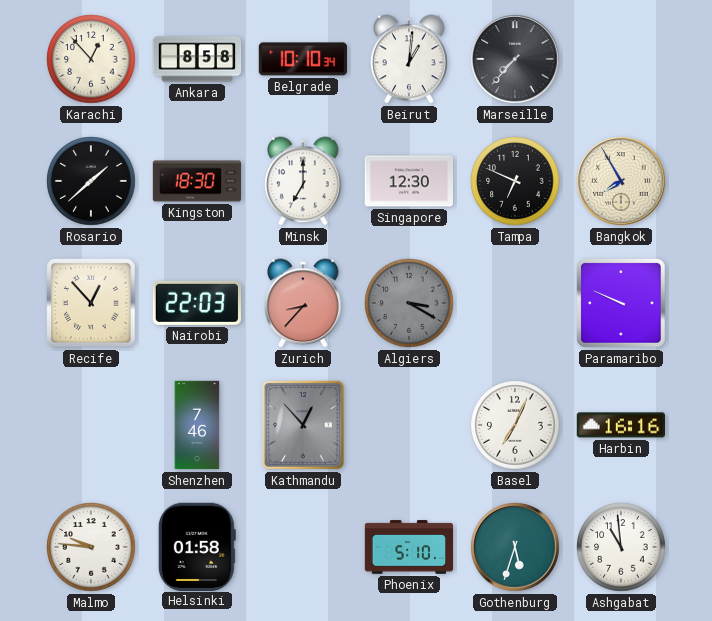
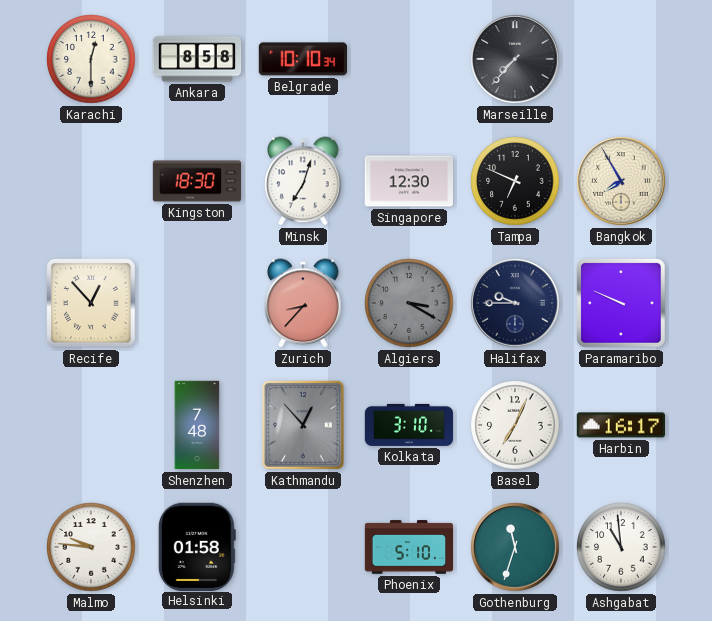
Karachi: 12:53 -> 12:30 (91, 59)
Beirut: 1:01 -> none (409, 59)
Rosario: 1:38 -> none (91, 181)
Minsk: 7:00 -> 7:03 (303, 181)
Nairobi: 22:03 -> none (197, 303)
Halifax: none -> 9:45 (515, 303)
Shenzhen: 7:46 -> 7:48 (197, 425)
Kolkata: none -> 3:10 (409, 425)
Harbin: 16:16 -> 16:17 (620, 425)
Gothenburg: 5:33 -> 11:33 (515, 547)
